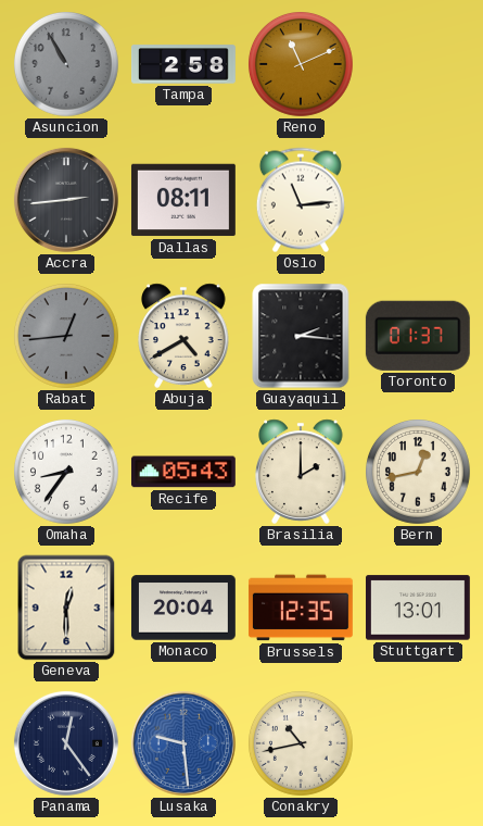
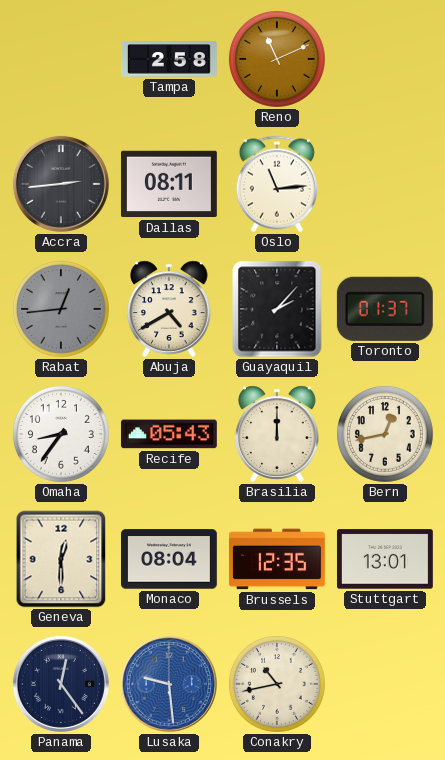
Asuncion: 10:55 -> none (67, 65)
Guayaquil: 2:16 -> 2:07 (277, 309)
Brasilia: 2:00 -> 12:00 (277, 434)
Monaco: 20:04 -> 08:04 (169, 559)
